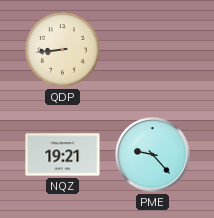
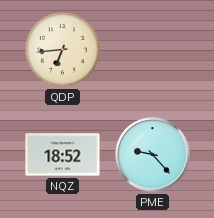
QDP: 8:44 -> 6:44 (63, 50)
NQZ: 19:21 -> 18:52 (63, 155)
